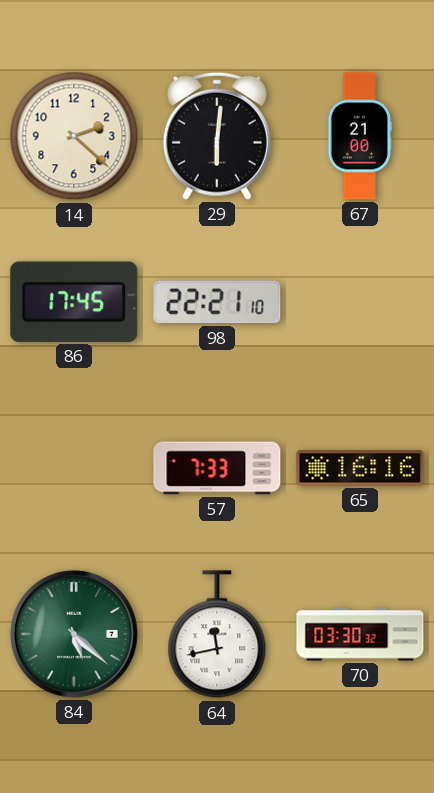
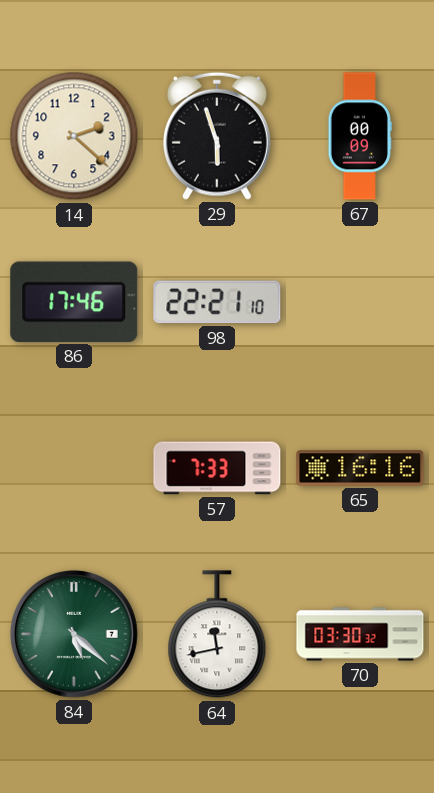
29: 6:01 -> 5:57 (217, 136)
67: 21:00 -> 00:09 (360, 136)
86: 17:45 -> 17:46 (74, 302)
